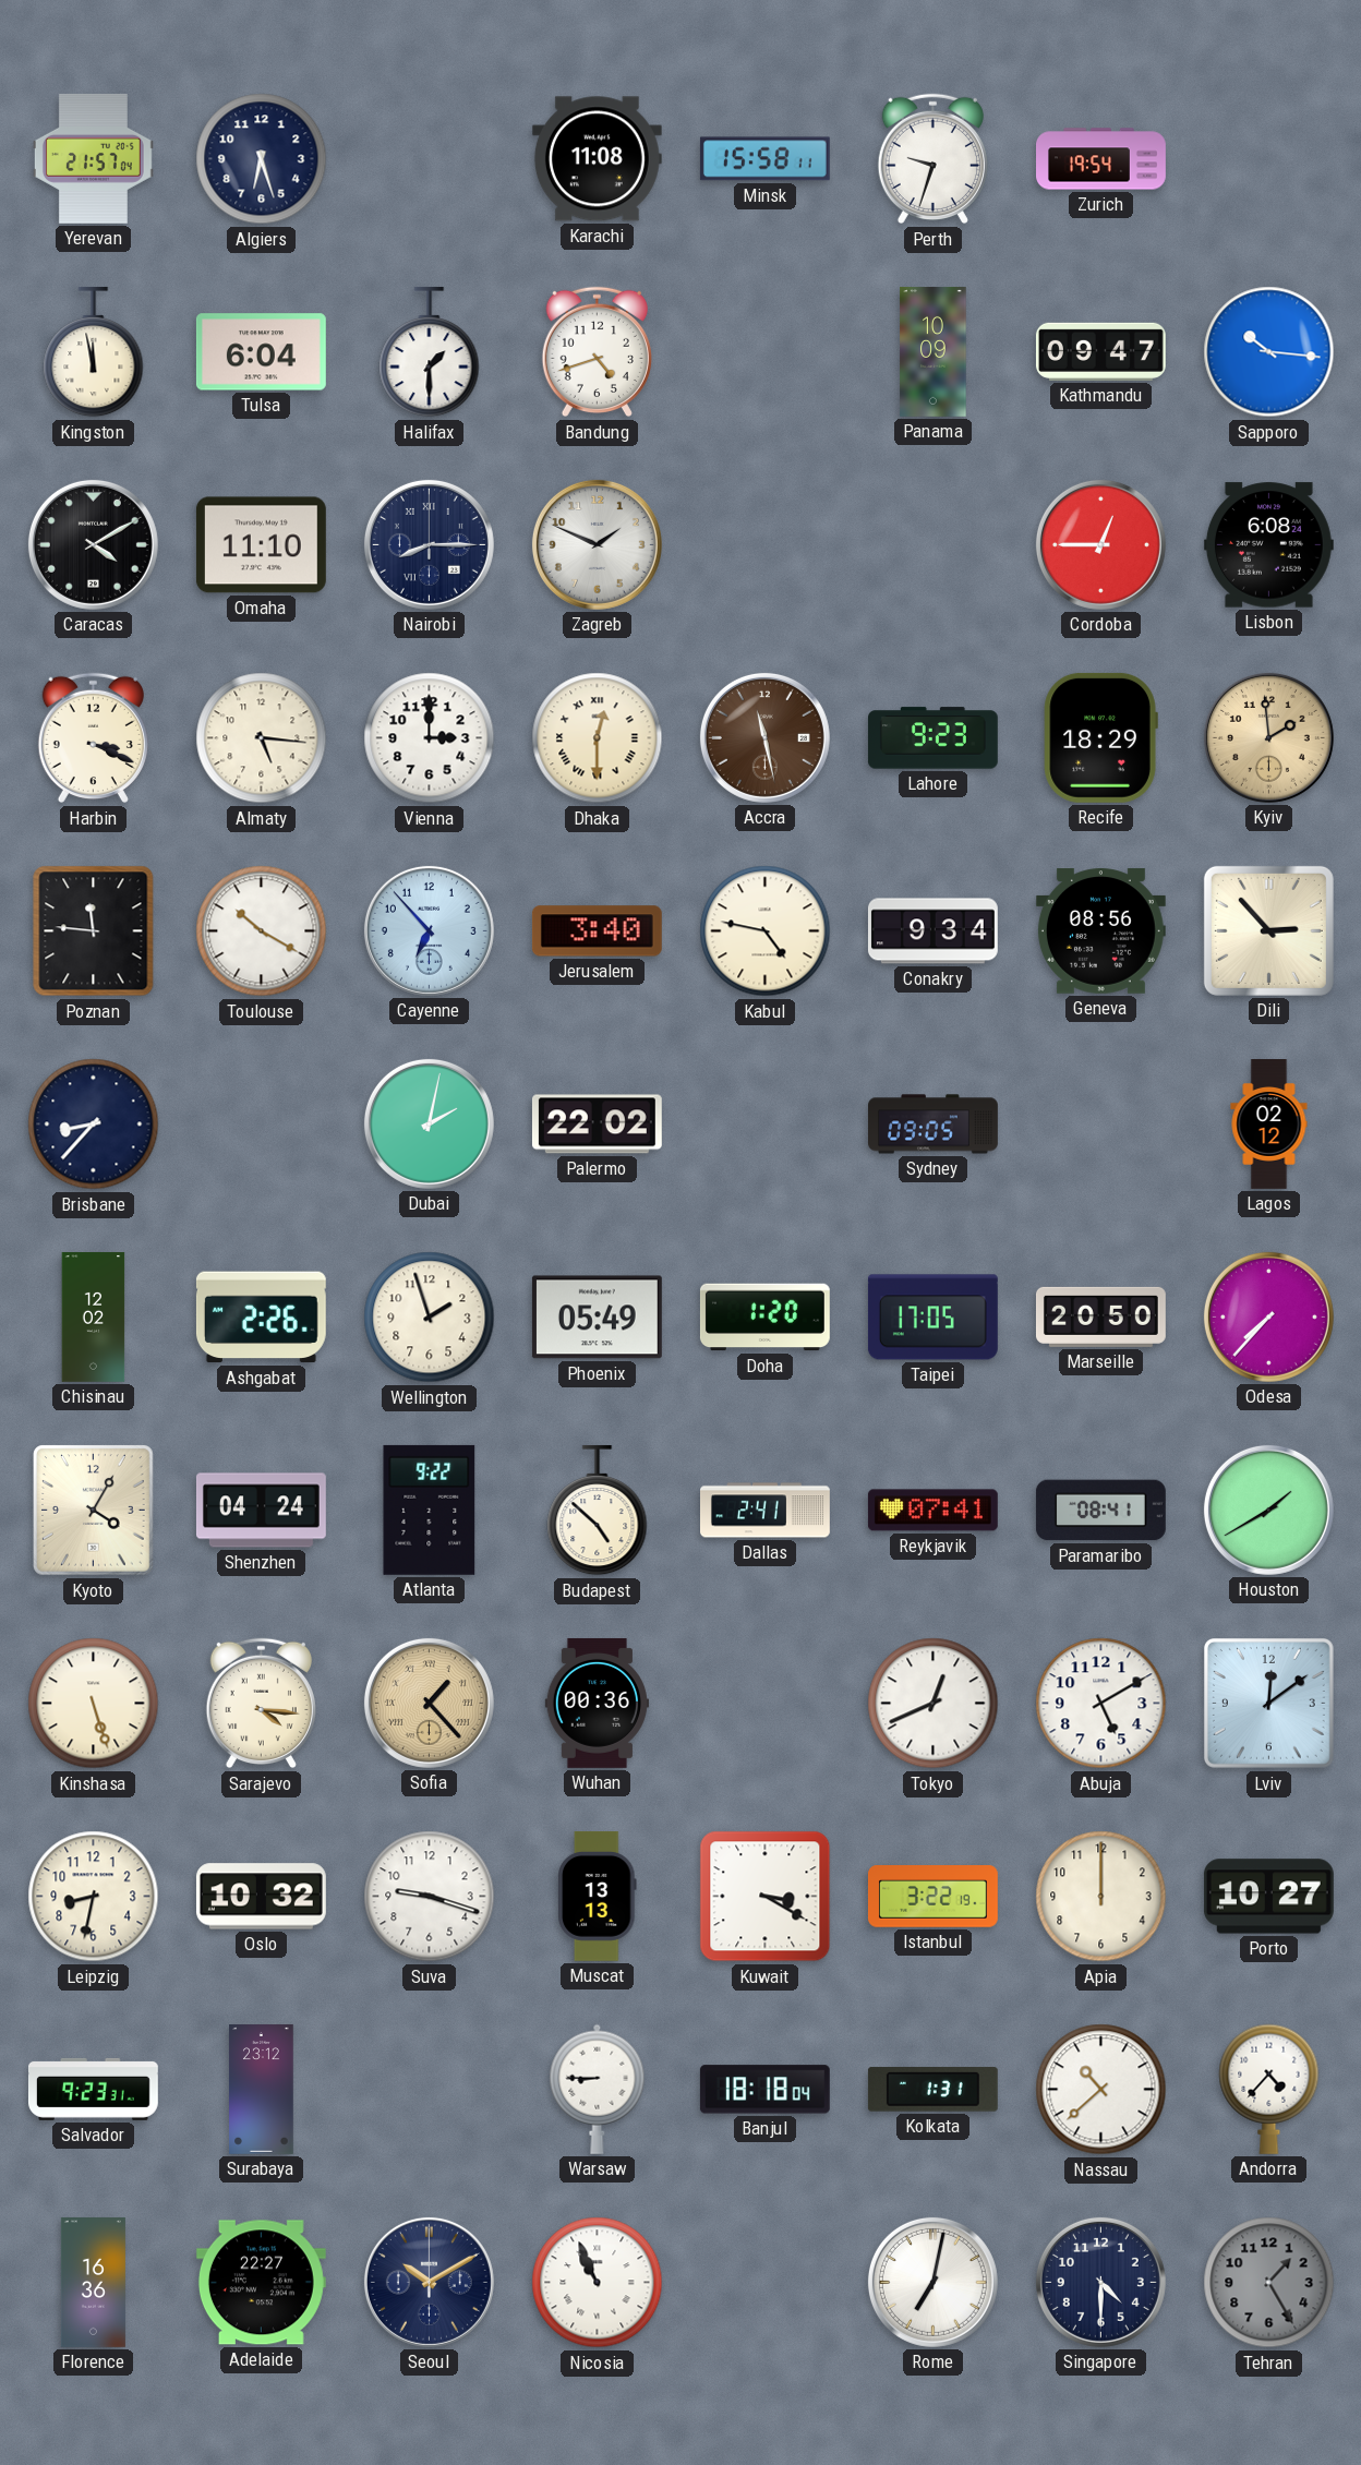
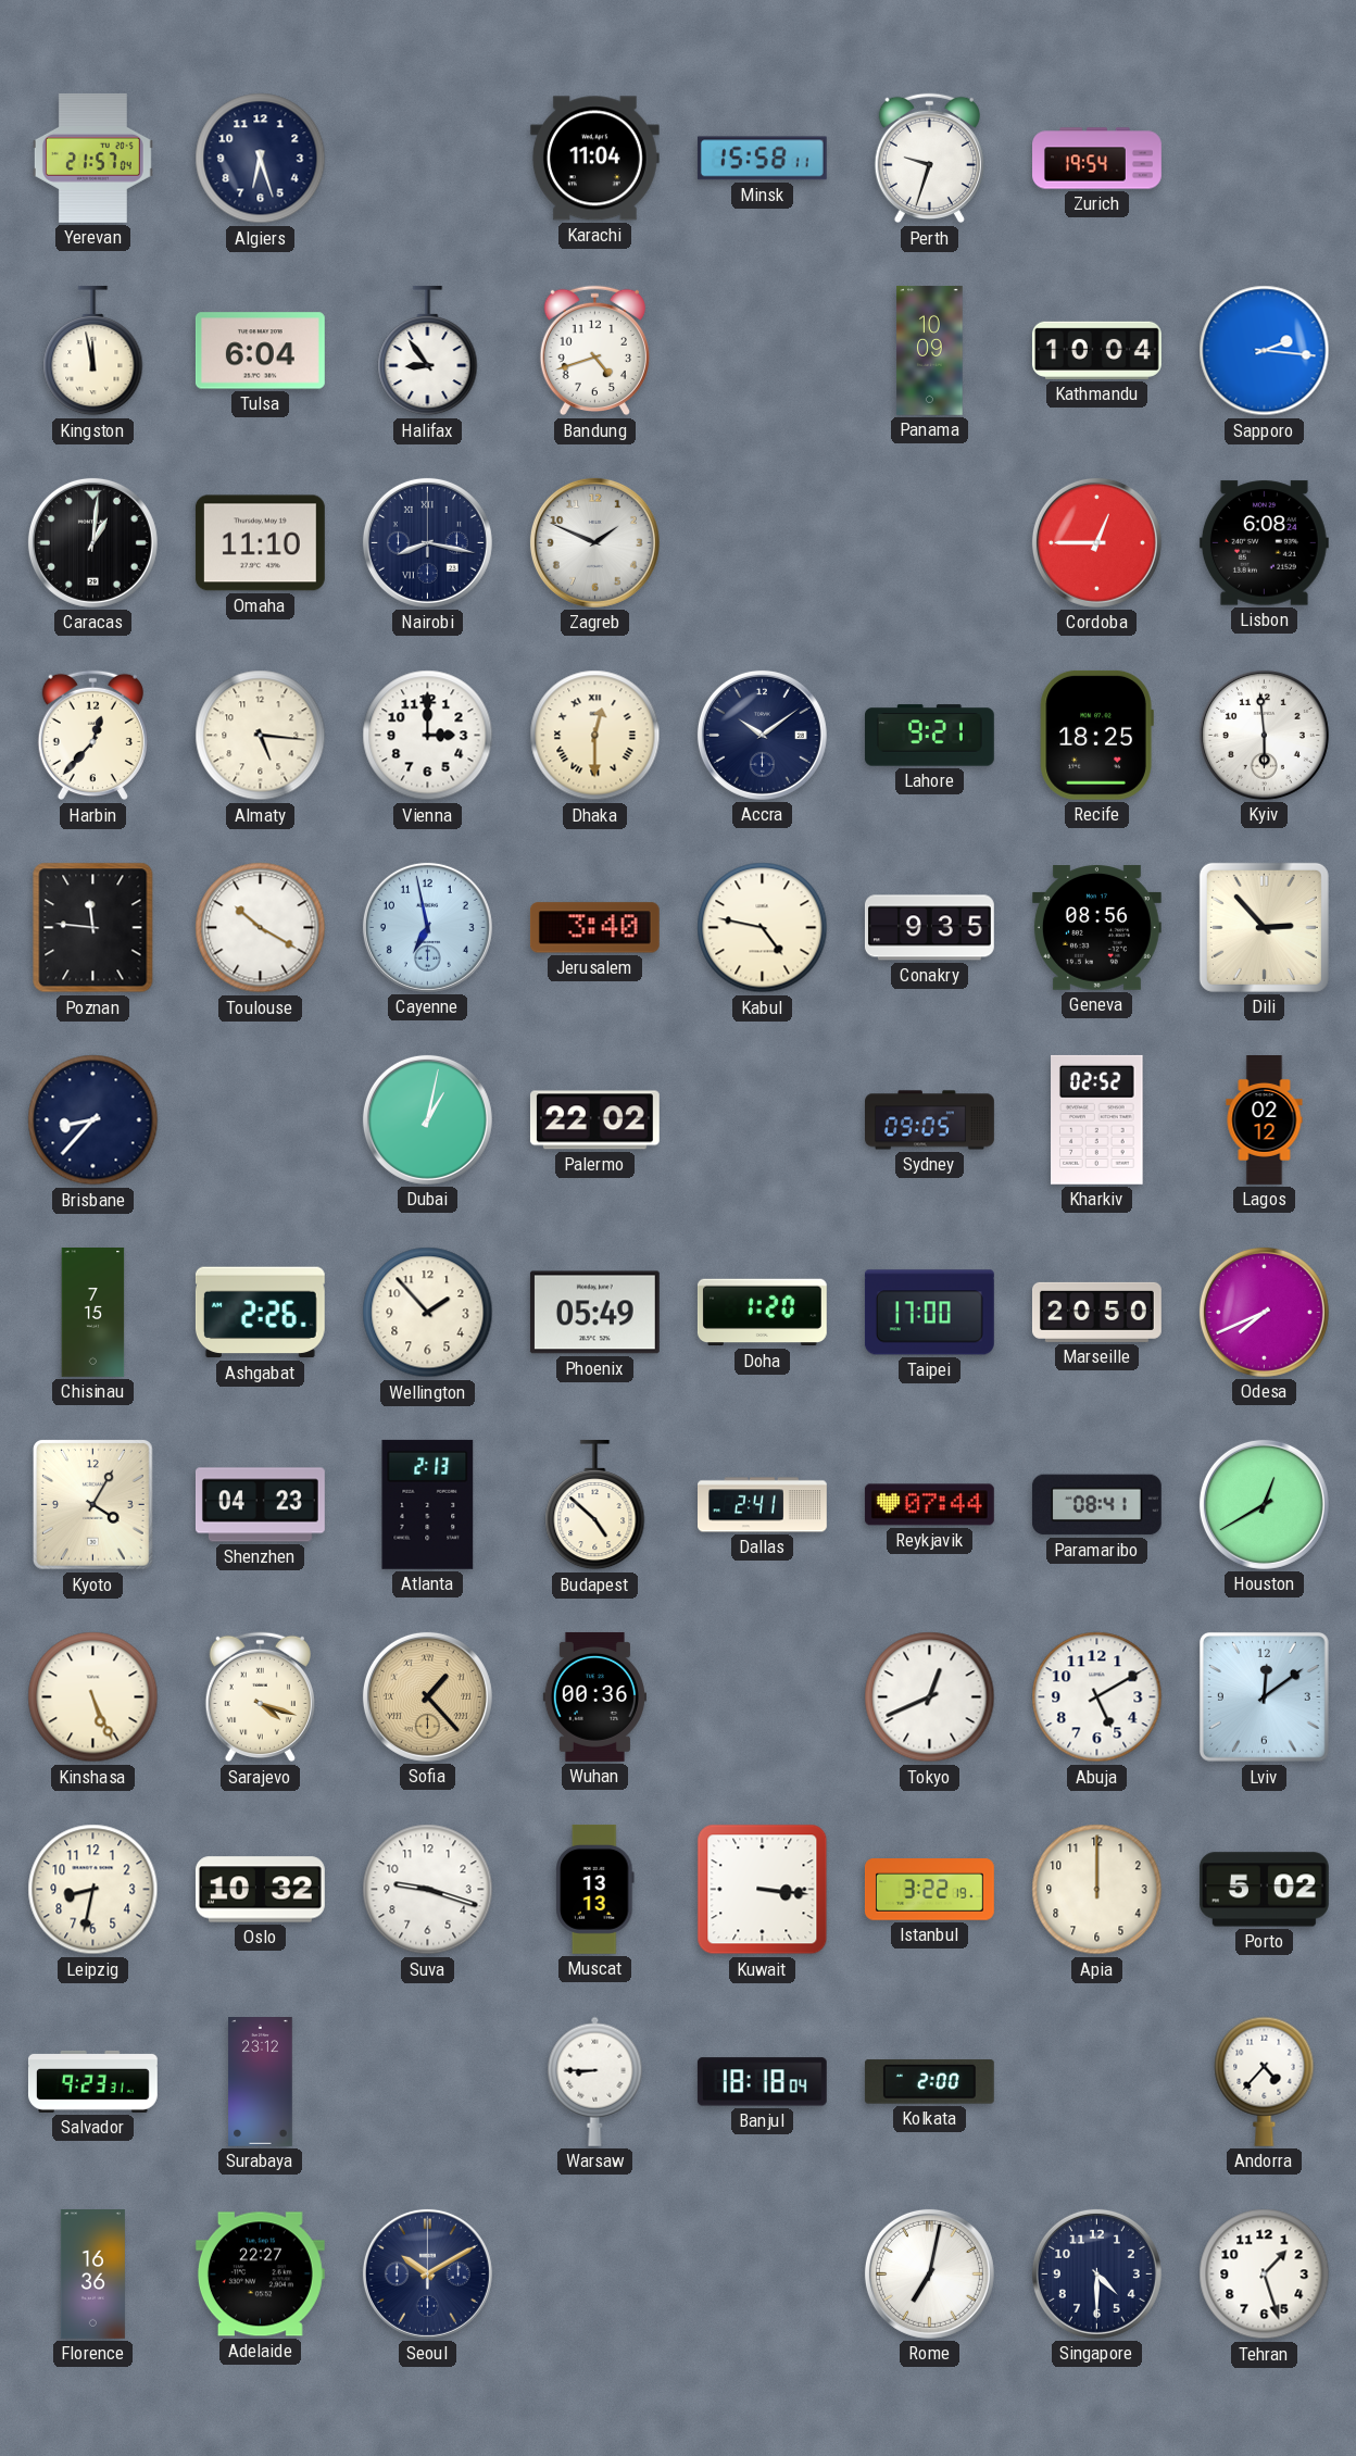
Karachi: 11:08 -> 11:04 (594, 159)
Halifax: 1:30 -> 8:54 (428, 351)
Kathmandu: 09:47 -> 10:04 (1096, 350)
Sapporo: 10:16 -> 2:16 (1265, 351)
Caracas: 4:10 -> 1:01 (92, 542)
Nairobi: 8:15 -> 8:17 (427, 542)
Harbin: 3:19 -> 12:37 (92, 736)
Accra: 11:28 -> 10:09 (762, 735)
Accra dial: brown -> navy (762, 735)
Lahore: 9:23 -> 9:21 (929, 736)
Recife: 18:29 -> 18:25 (1096, 735)
Kyiv: 1:59 -> 5:59 (1264, 735)
Kyiv dial: champagne -> white (1264, 735)
Cayenne: 6:53 -> 6:58 (427, 927)
Conakry: 9:34 -> 9:35 (929, 928)
Dubai: 2:02 -> 1:02 (427, 1119)
Kharkiv: none -> 02:52 (1097, 1119)
Chisinau: 12:02 -> 7:15 (93, 1313)
Wellington: 1:57 -> 1:53 (428, 1313)
Taipei: 17:05 -> 17:00 (929, 1313)
Odesa: 7:37 -> 7:41 (1264, 1312)
Shenzhen: 04:24 -> 04:23 (260, 1505)
Atlanta: 9:22 -> 2:13 (428, 1504)
Reykjavik: 07:41 -> 07:44 (929, 1505)
Houston: 1:40 -> 12:40 (1264, 1504)
Kinshasa: 5:27 -> 5:26 (93, 1697)
Sarajevo: 4:16 -> 4:18 (260, 1697)
Kuwait: 3:20 -> 3:16 (763, 1890)
Porto: 10:27 -> 5:02 (1264, 1890)
Kolkata: 1:31 -> 2:00 (929, 2082)
Nassau: 10:38 -> none (1101, 2090)
Nicosia: 10:56 -> none (598, 2283)
Tehran: 1:25 -> 1:27 (1265, 2275)
Tehran dial: grey -> white (1265, 2275)
